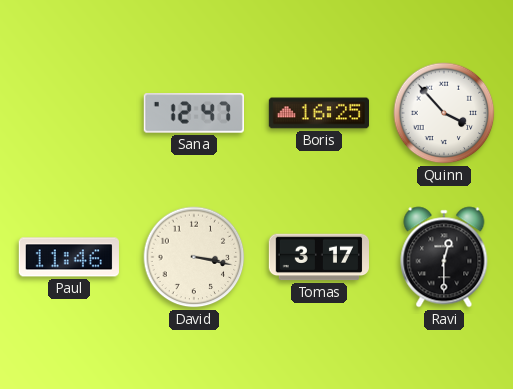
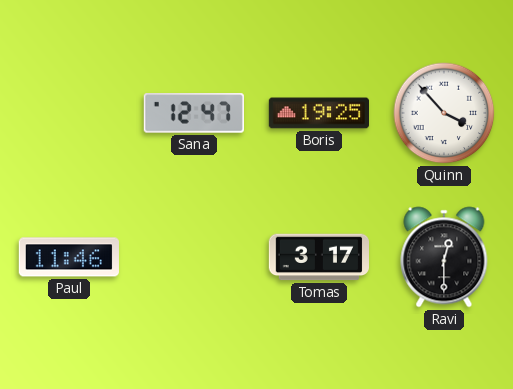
Boris: 16:25 -> 19:25 (318, 113)
David: 3:17 -> none (194, 257)
